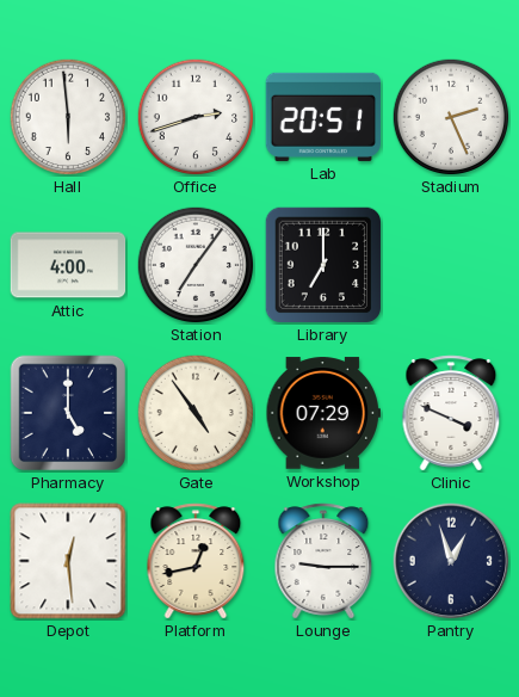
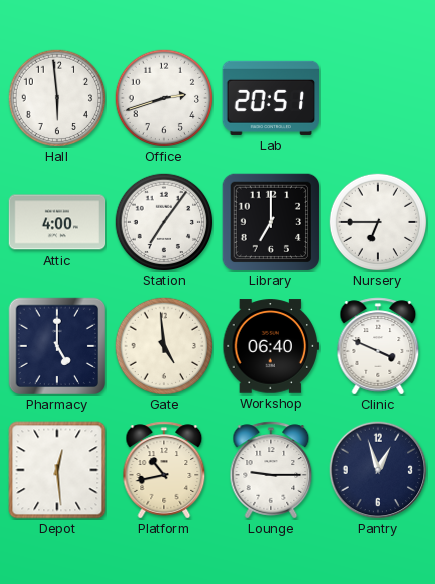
Stadium: 2:26 -> none (451, 117)
Nursery: none -> 6:45 (378, 222)
Gate: 4:54 -> 4:59 (164, 346)
Workshop: 07:29 -> 06:40 (271, 346)
Platform: 12:43 -> 10:43 (164, 470)
